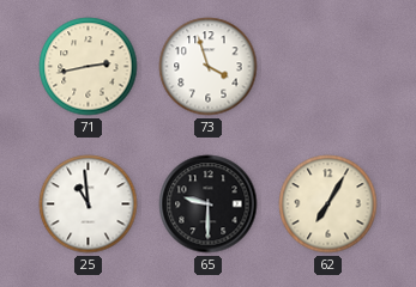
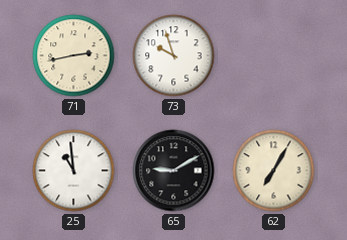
73: 3:57 -> 9:57 (174, 56)
65: 9:30 -> 9:10 (174, 171)
